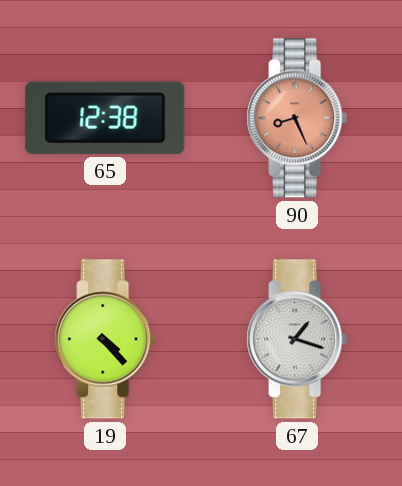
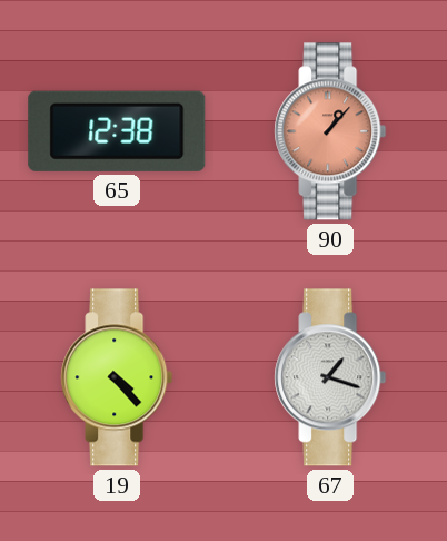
90: 8:26 -> 1:07 (330, 131)
